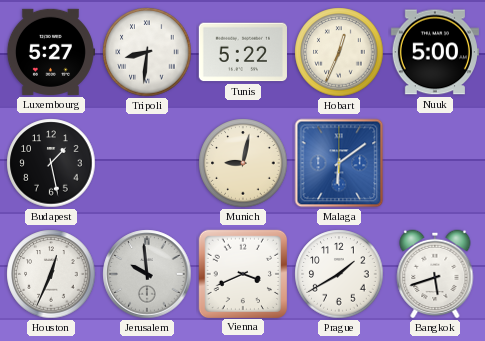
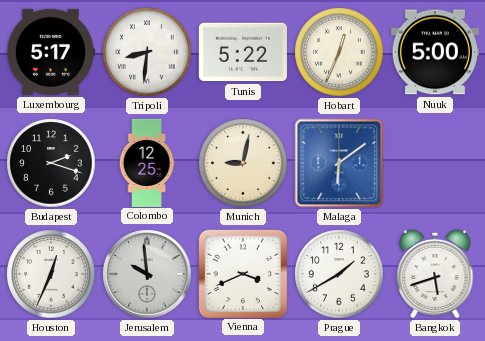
Luxembourg: 5:27 -> 5:17 (50, 52)
Budapest: 1:28 -> 2:18 (51, 163)
Colombo: none -> 12:25 (147, 162)
